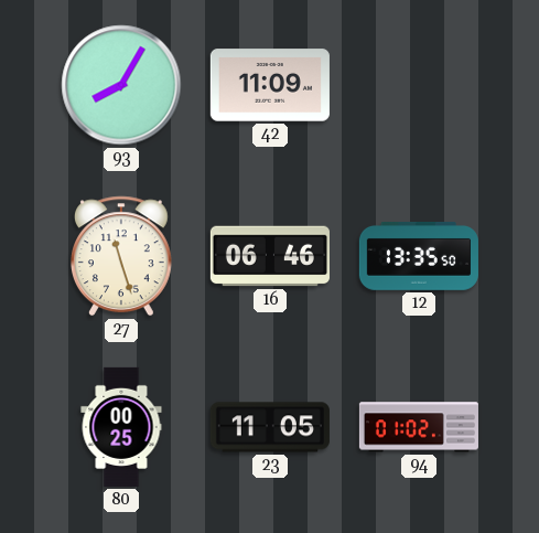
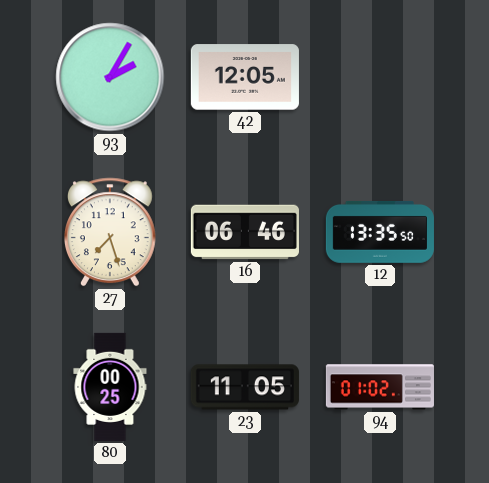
93: 8:05 -> 2:05 (110, 77)
42: 11:09 -> 12:05 (245, 77)
27: 11:27 -> 7:27 (110, 232)
